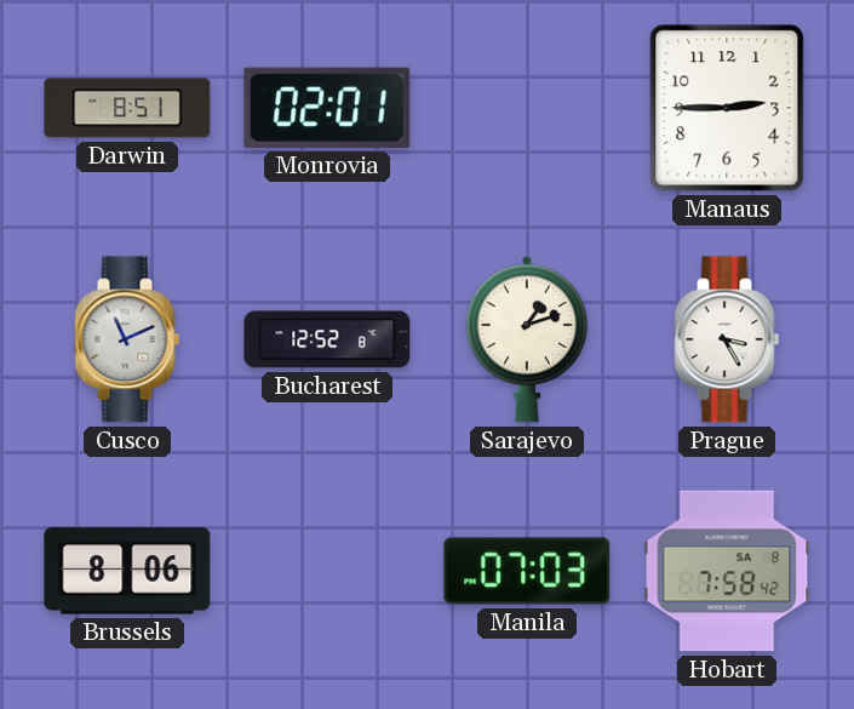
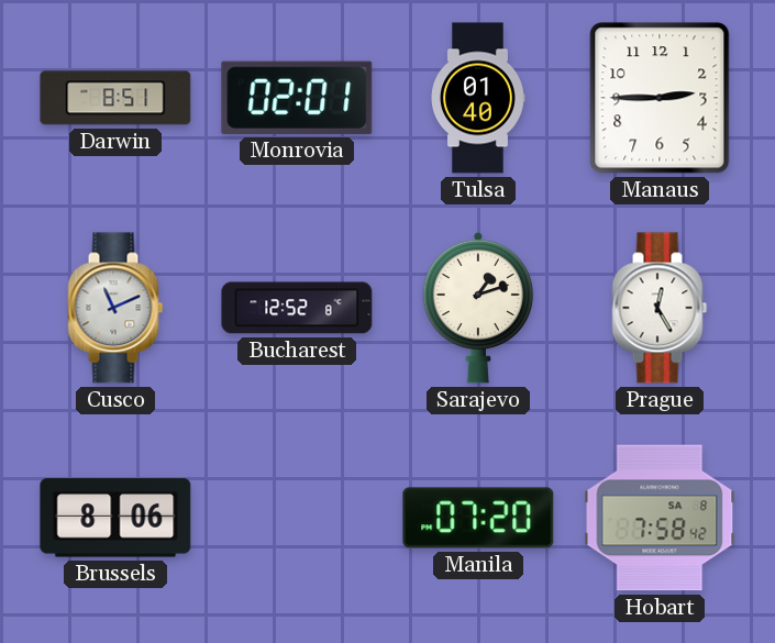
Tulsa: none -> 01:40 (478, 98)
Prague: 3:25 -> 12:25 (660, 308)
Manila: 07:03 -> 07:20 (478, 518)
